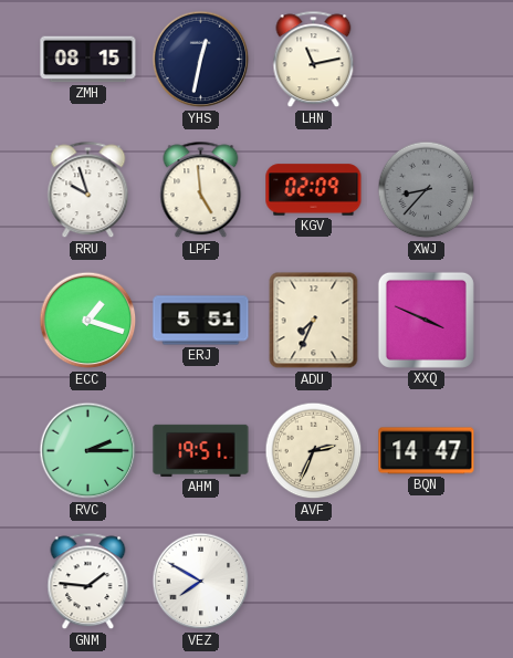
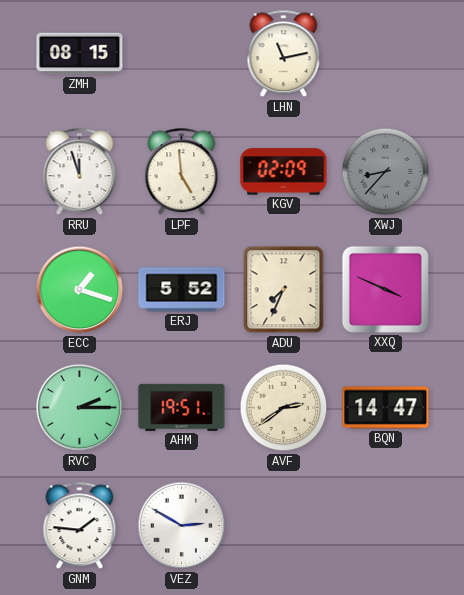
YHS: 12:32 -> none (201, 60)
RRU: 9:57 -> 11:57 (80, 172)
ERJ: 5:51 -> 5:52 (182, 290)
AVF: 2:34 -> 2:39 (284, 408)
VEZ: 7:50 -> 2:50 (182, 526)
